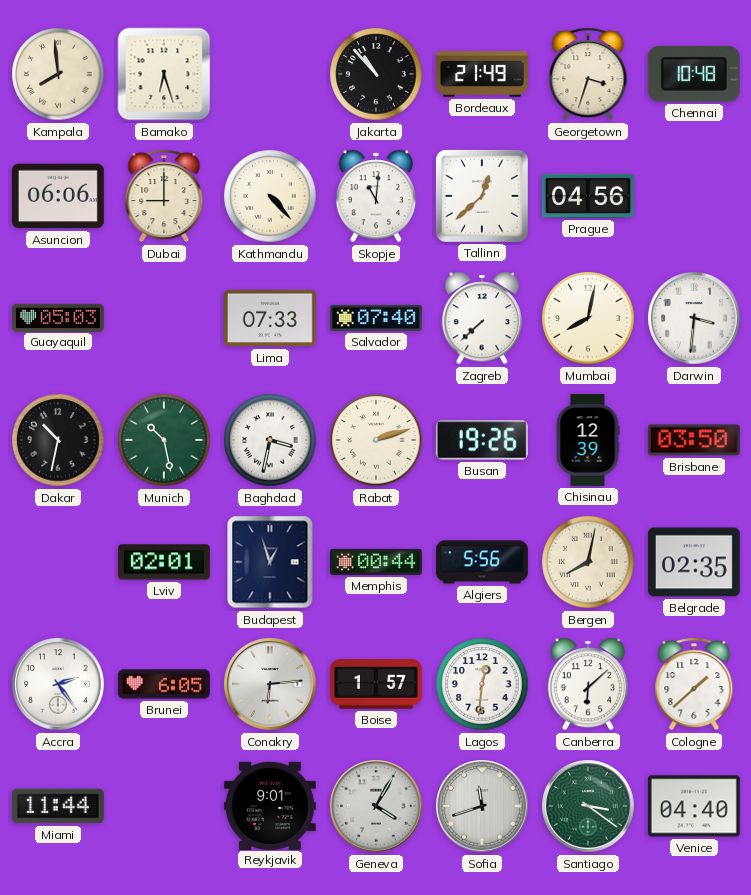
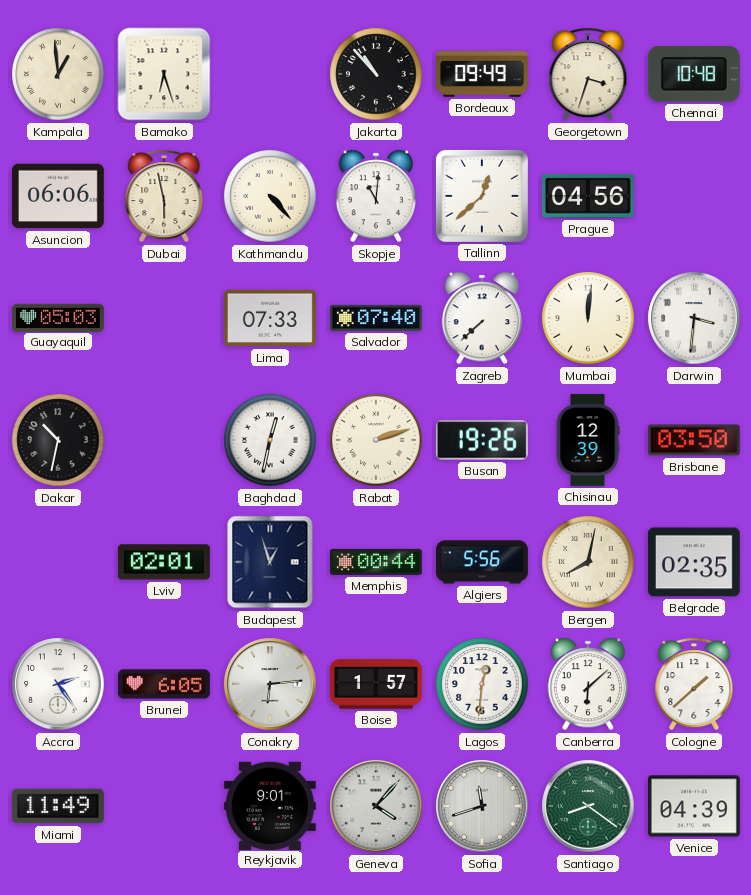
Kampala: 7:59 -> 12:59 (58, 74)
Bordeaux: 21:49 -> 09:49 (482, 75)
Dubai: 9:00 -> 5:58 (164, 196)
Mumbai: 8:02 -> 12:01 (588, 318)
Munich: 10:28 -> none (164, 440)
Baghdad: 3:32 -> 12:32 (270, 440)
Miami: 11:44 -> 11:49 (58, 806)
Geneva: 4:05 -> 4:07 (376, 806)
Santiago: 3:21 -> 8:21 (588, 806)
Venice: 04:40 -> 04:39 (694, 806)
